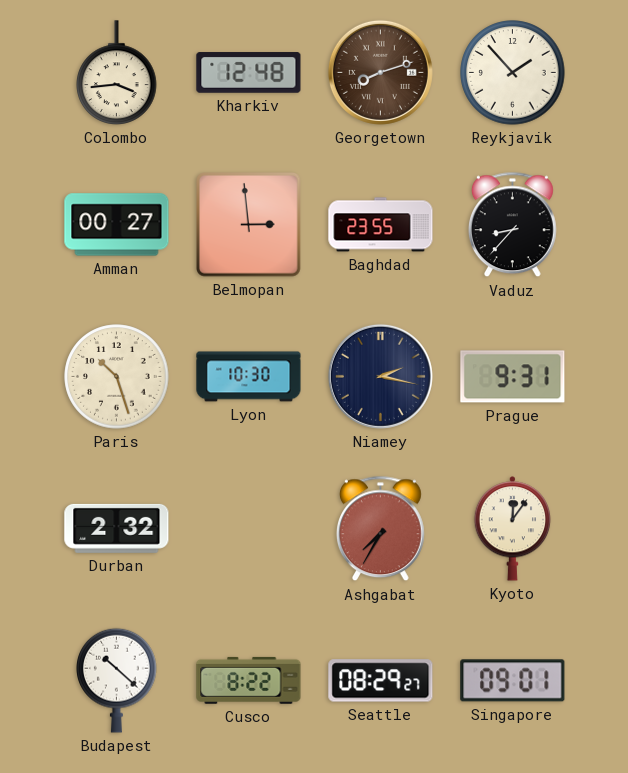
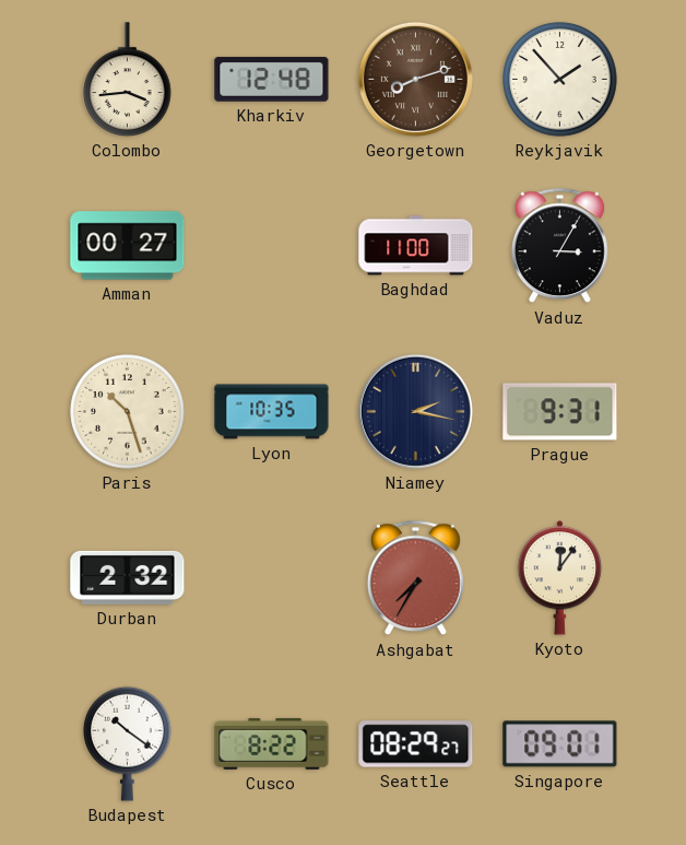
Belmopan: 2:59 -> none (249, 225)
Baghdad: 23:55 -> 11:00 (416, 246)
Vaduz: 8:37 -> 3:05 (559, 246)
Lyon: 10:30 -> 10:35 (272, 412)
Budapest: 10:22 -> 10:21 (128, 743)
